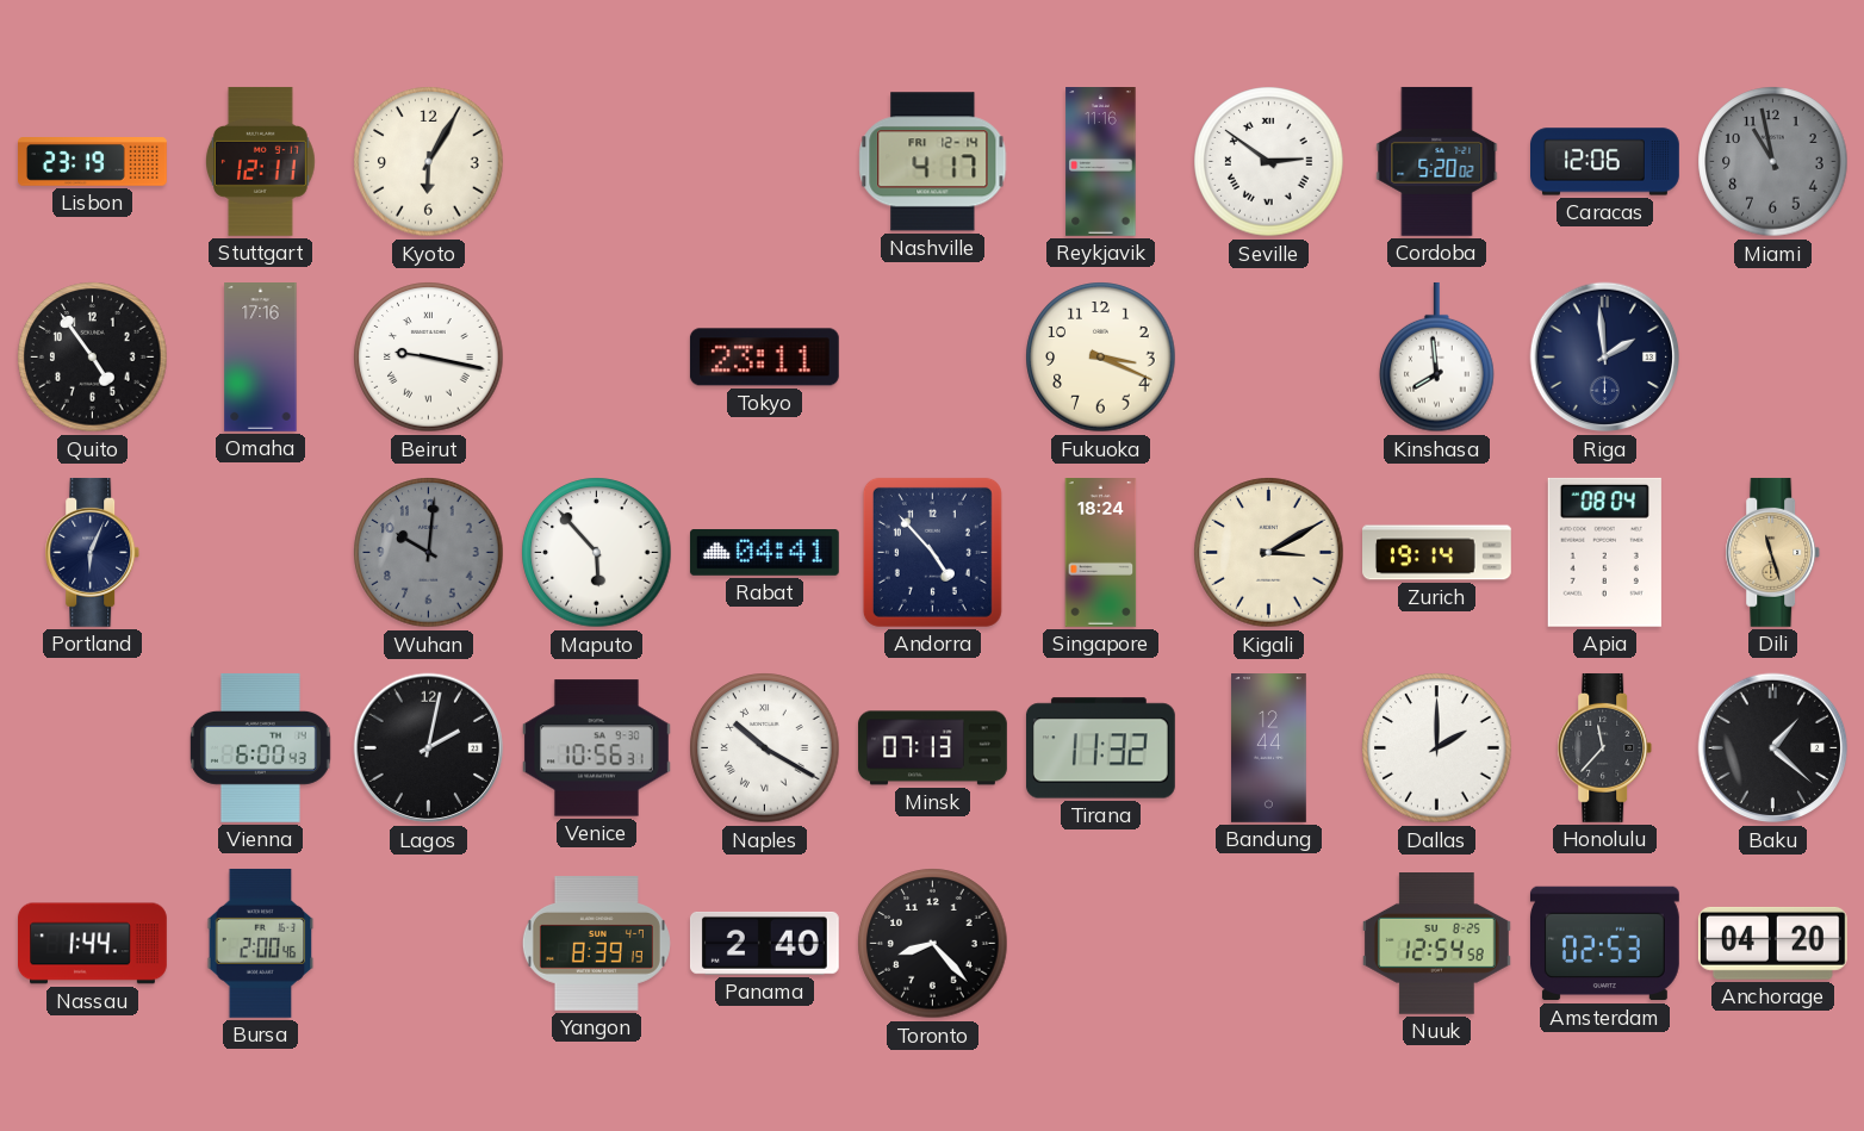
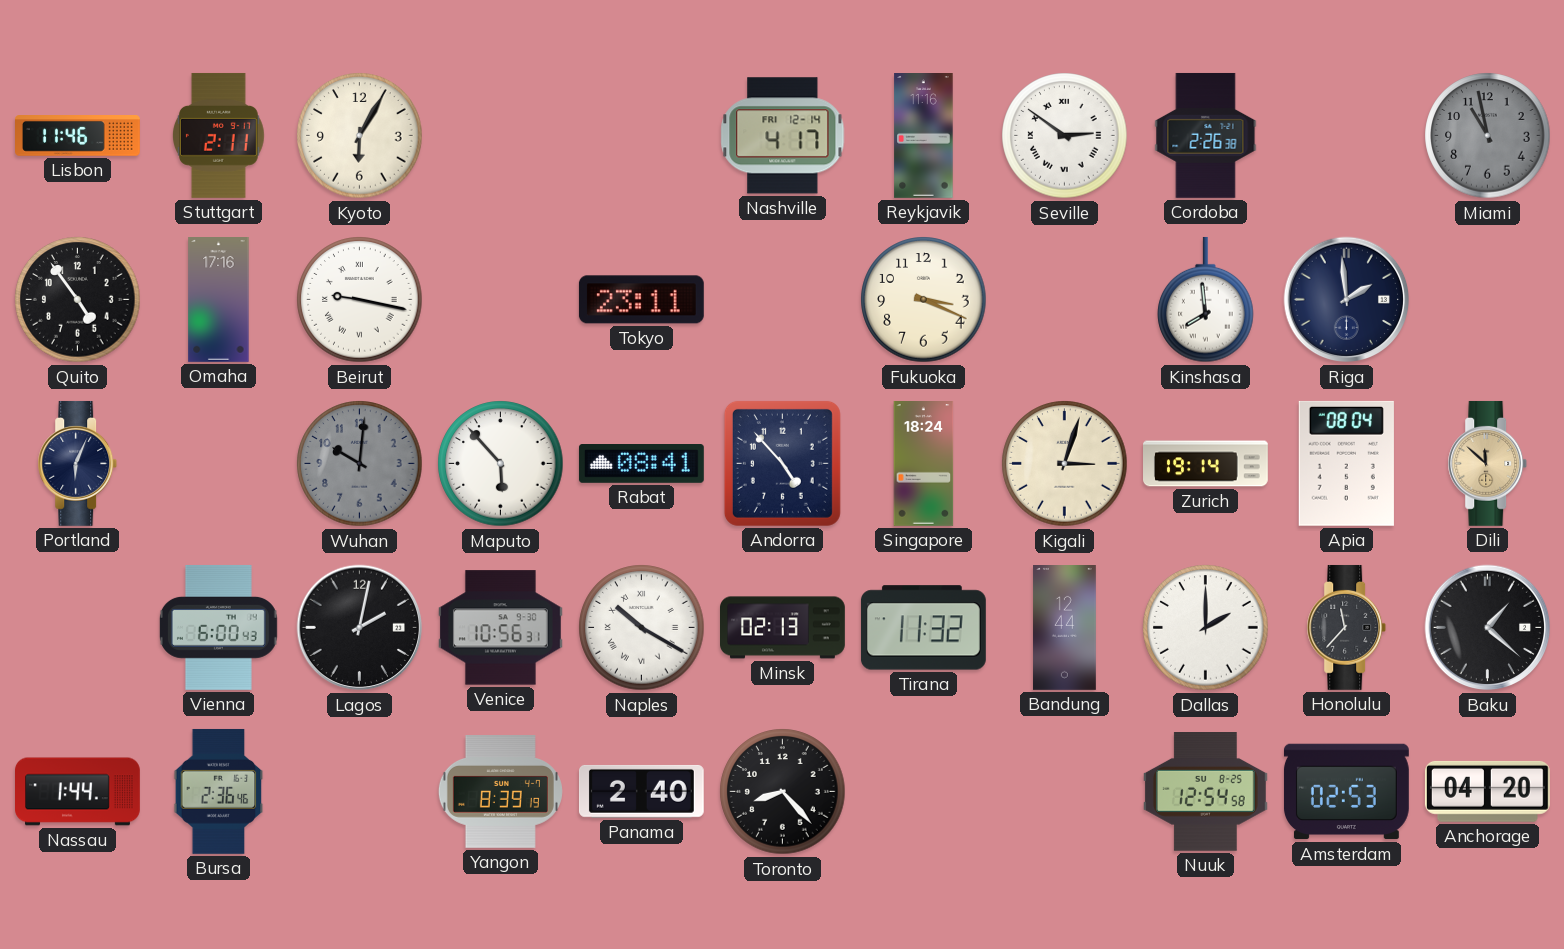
Lisbon: 23:19 -> 11:46 (78, 136)
Stuttgart: 12:11 -> 2:11 (219, 135)
Cordoba: 5:20 -> 2:26 (1206, 135)
Caracas: 12:06 -> none (1605, 162)
Rabat: 04:41 -> 08:41 (641, 464)
Kigali: 3:10 -> 3:03 (1065, 464)
Dili: 11:27 -> 11:52 (1488, 463)
Minsk: 07:13 -> 02:13 (783, 628)
Bursa: 2:00 -> 2:36 (219, 791)
